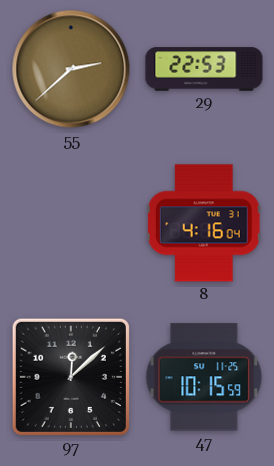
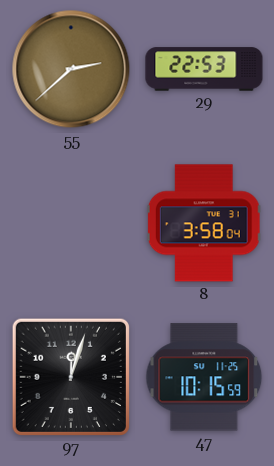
8: 4:16 -> 3:58 (204, 223)
97: 12:08 -> 12:03 (71, 377)
